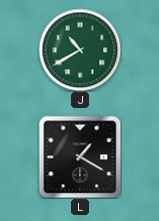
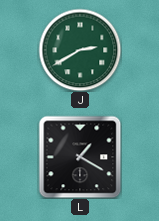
J: 10:40 -> 2:40 (80, 50)
